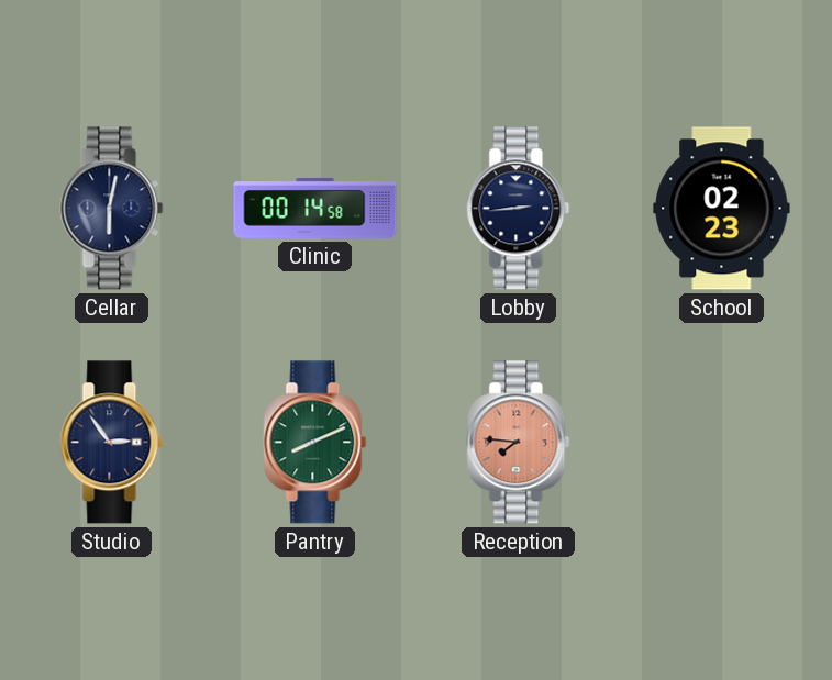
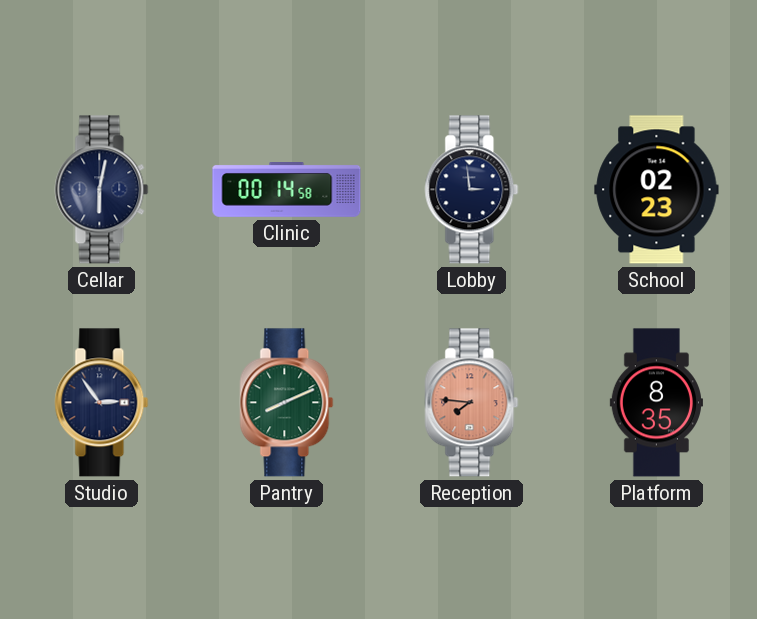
Lobby: 2:44 -> 2:59 (472, 190)
Platform: none -> 8:35 (656, 403)
